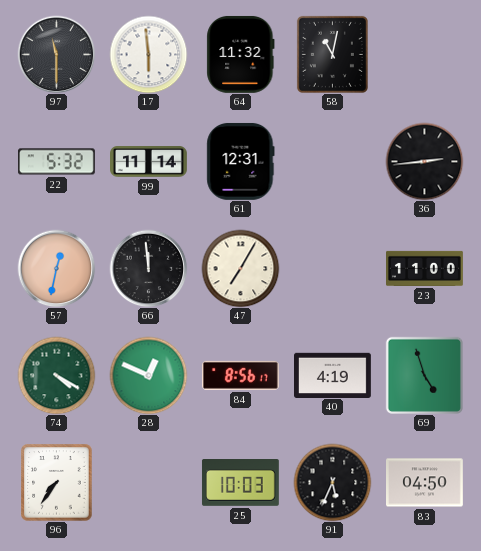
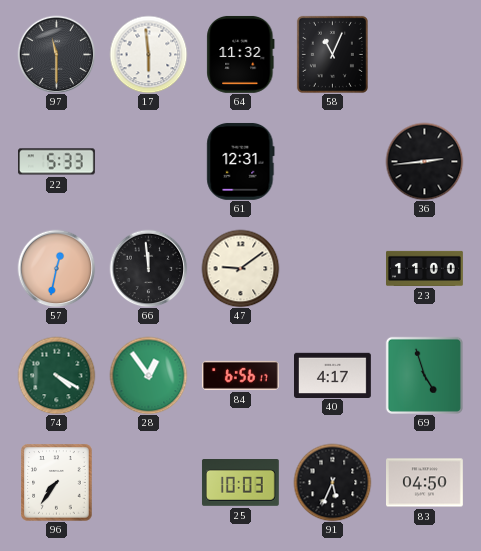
58: 11:02 -> 11:04 (332, 54)
22: 5:32 -> 5:33 (57, 162)
99: 11:14 -> none (149, 162)
47: 7:05 -> 9:09 (240, 268)
28: 12:49 -> 12:54 (148, 375)
84: 8:56 -> 6:56 (240, 375)
40: 4:19 -> 4:17 (333, 375)
